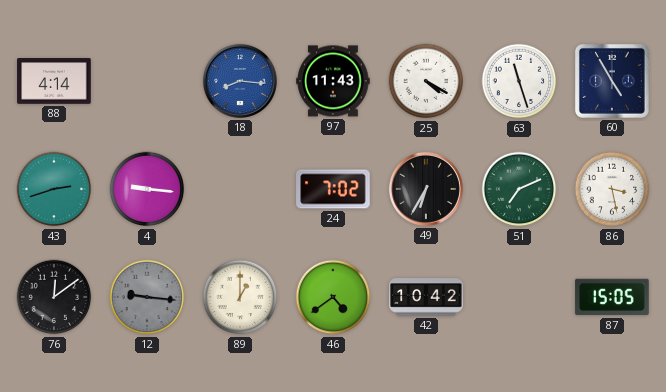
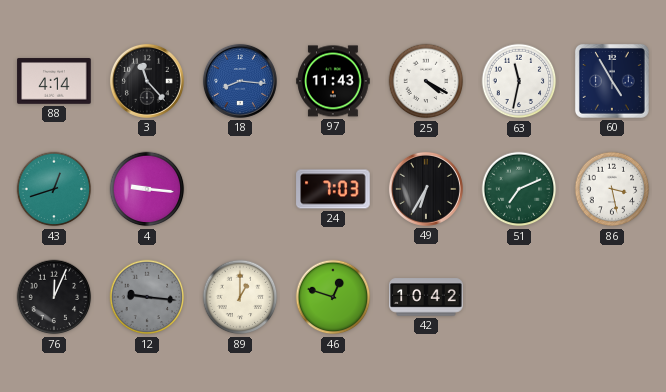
3: none -> 11:23 (147, 81)
63: 11:27 -> 11:32 (519, 81)
43: 2:42 -> 12:42 (54, 189)
24: 7:02 -> 7:03 (333, 189)
76: 12:09 -> 12:04 (54, 297)
46: 4:39 -> 12:48 (333, 297)
87: 15:05 -> none (612, 297)
